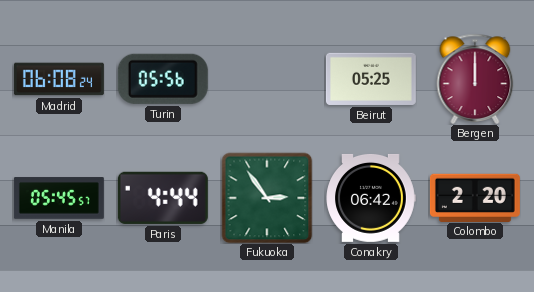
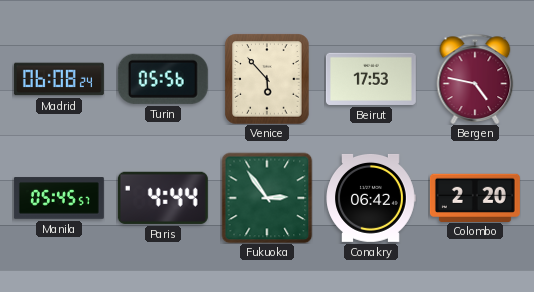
Venice: none -> 5:53 (267, 79)
Beirut: 05:25 -> 17:53 (371, 79)
Bergen: 12:00 -> 4:47 (475, 79)
